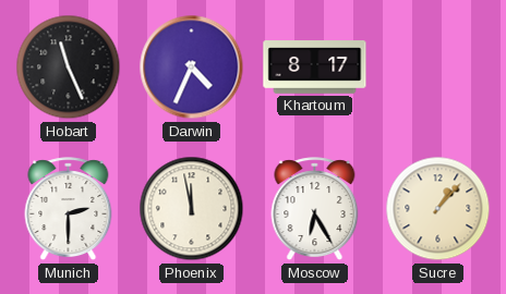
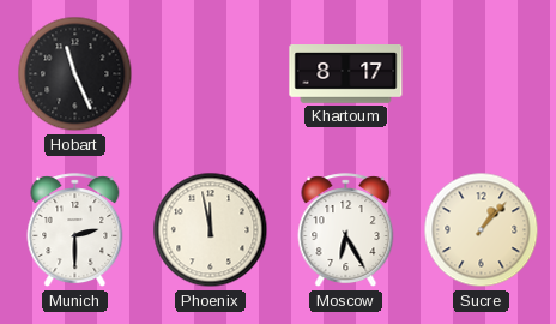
Darwin: 4:34 -> none (192, 68)
